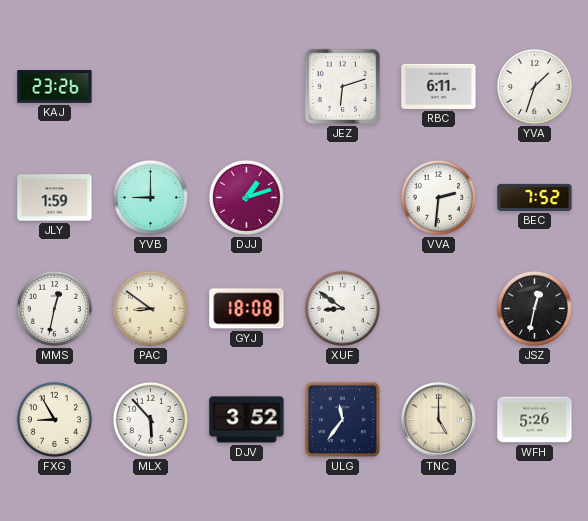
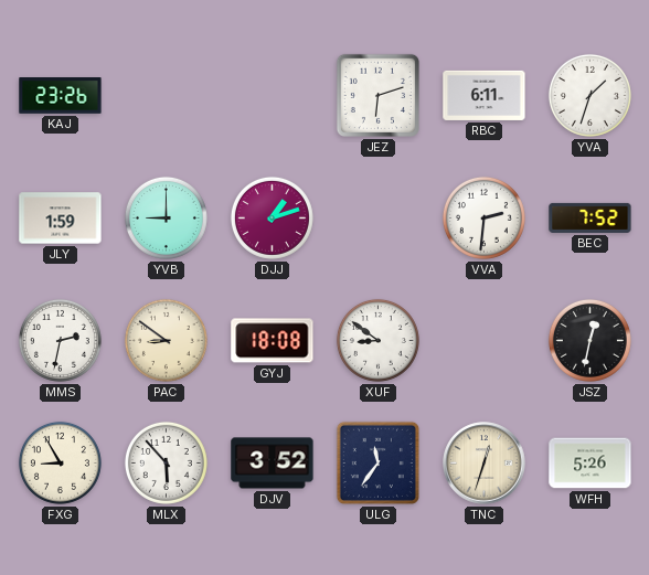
MMS: 12:32 -> 2:32 (60, 340)
TNC: 5:00 -> 12:33 (485, 464)
